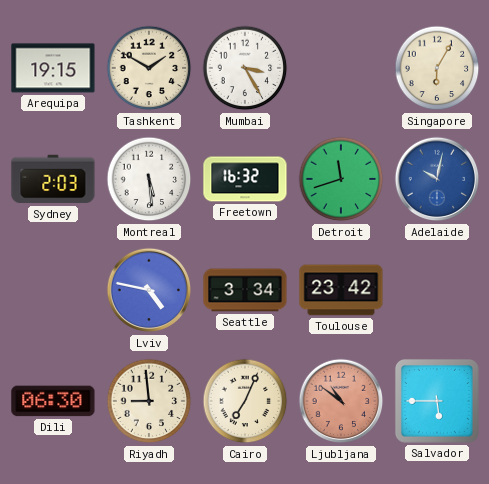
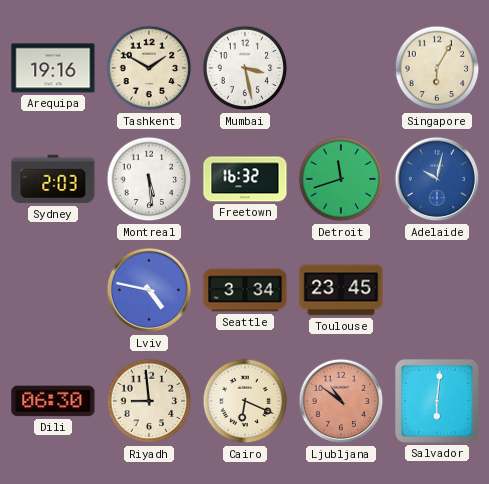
Arequipa: 19:15 -> 19:16 (53, 68)
Mumbai: 3:25 -> 3:28 (245, 68)
Toulouse: 23:42 -> 23:45 (341, 290)
Cairo: 7:04 -> 6:19 (245, 401)
Salvador: 5:45 -> 6:01 (437, 401)
